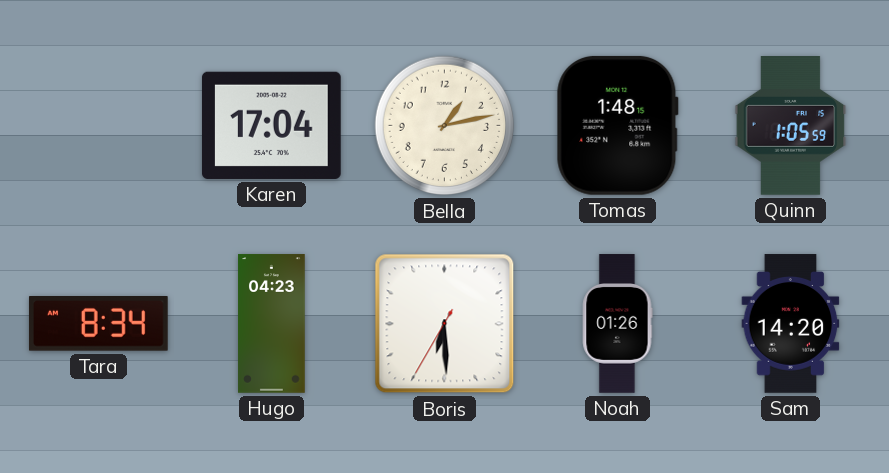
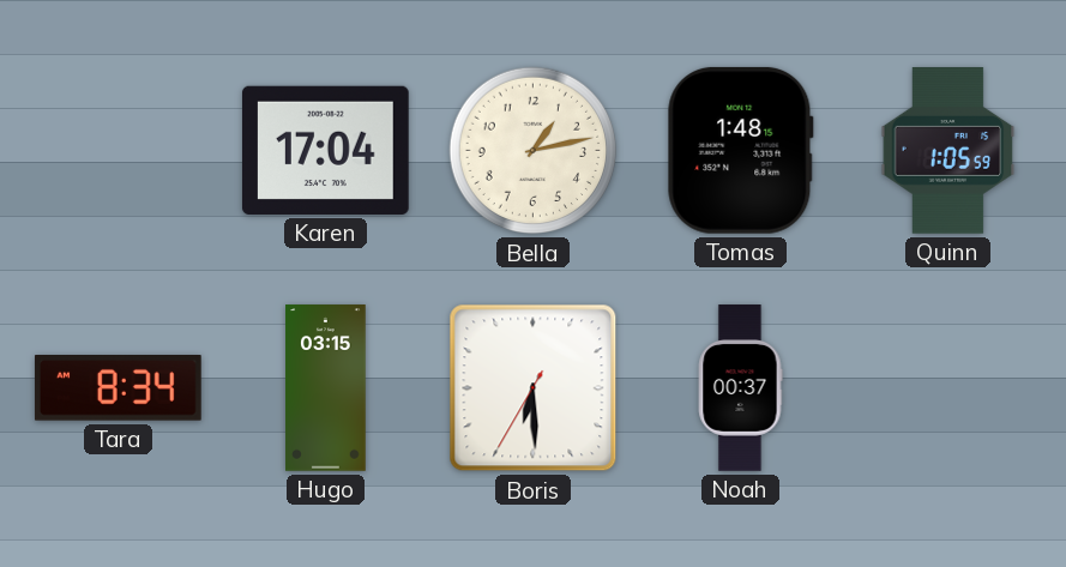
Hugo: 04:23 -> 03:15 (326, 388)
Noah: 01:26 -> 00:37 (740, 388)
Sam: 14:20 -> none (791, 324)
